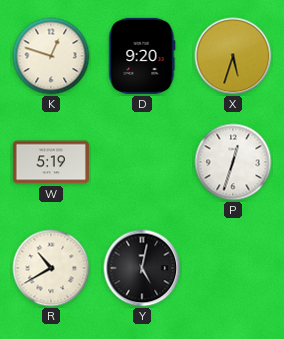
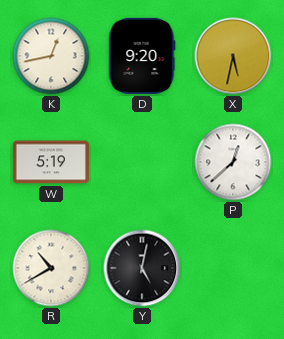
K: 12:48 -> 12:43 (51, 56)
X: 5:33 -> 5:32 (233, 56)
P: 12:33 -> 12:38 (233, 162)
